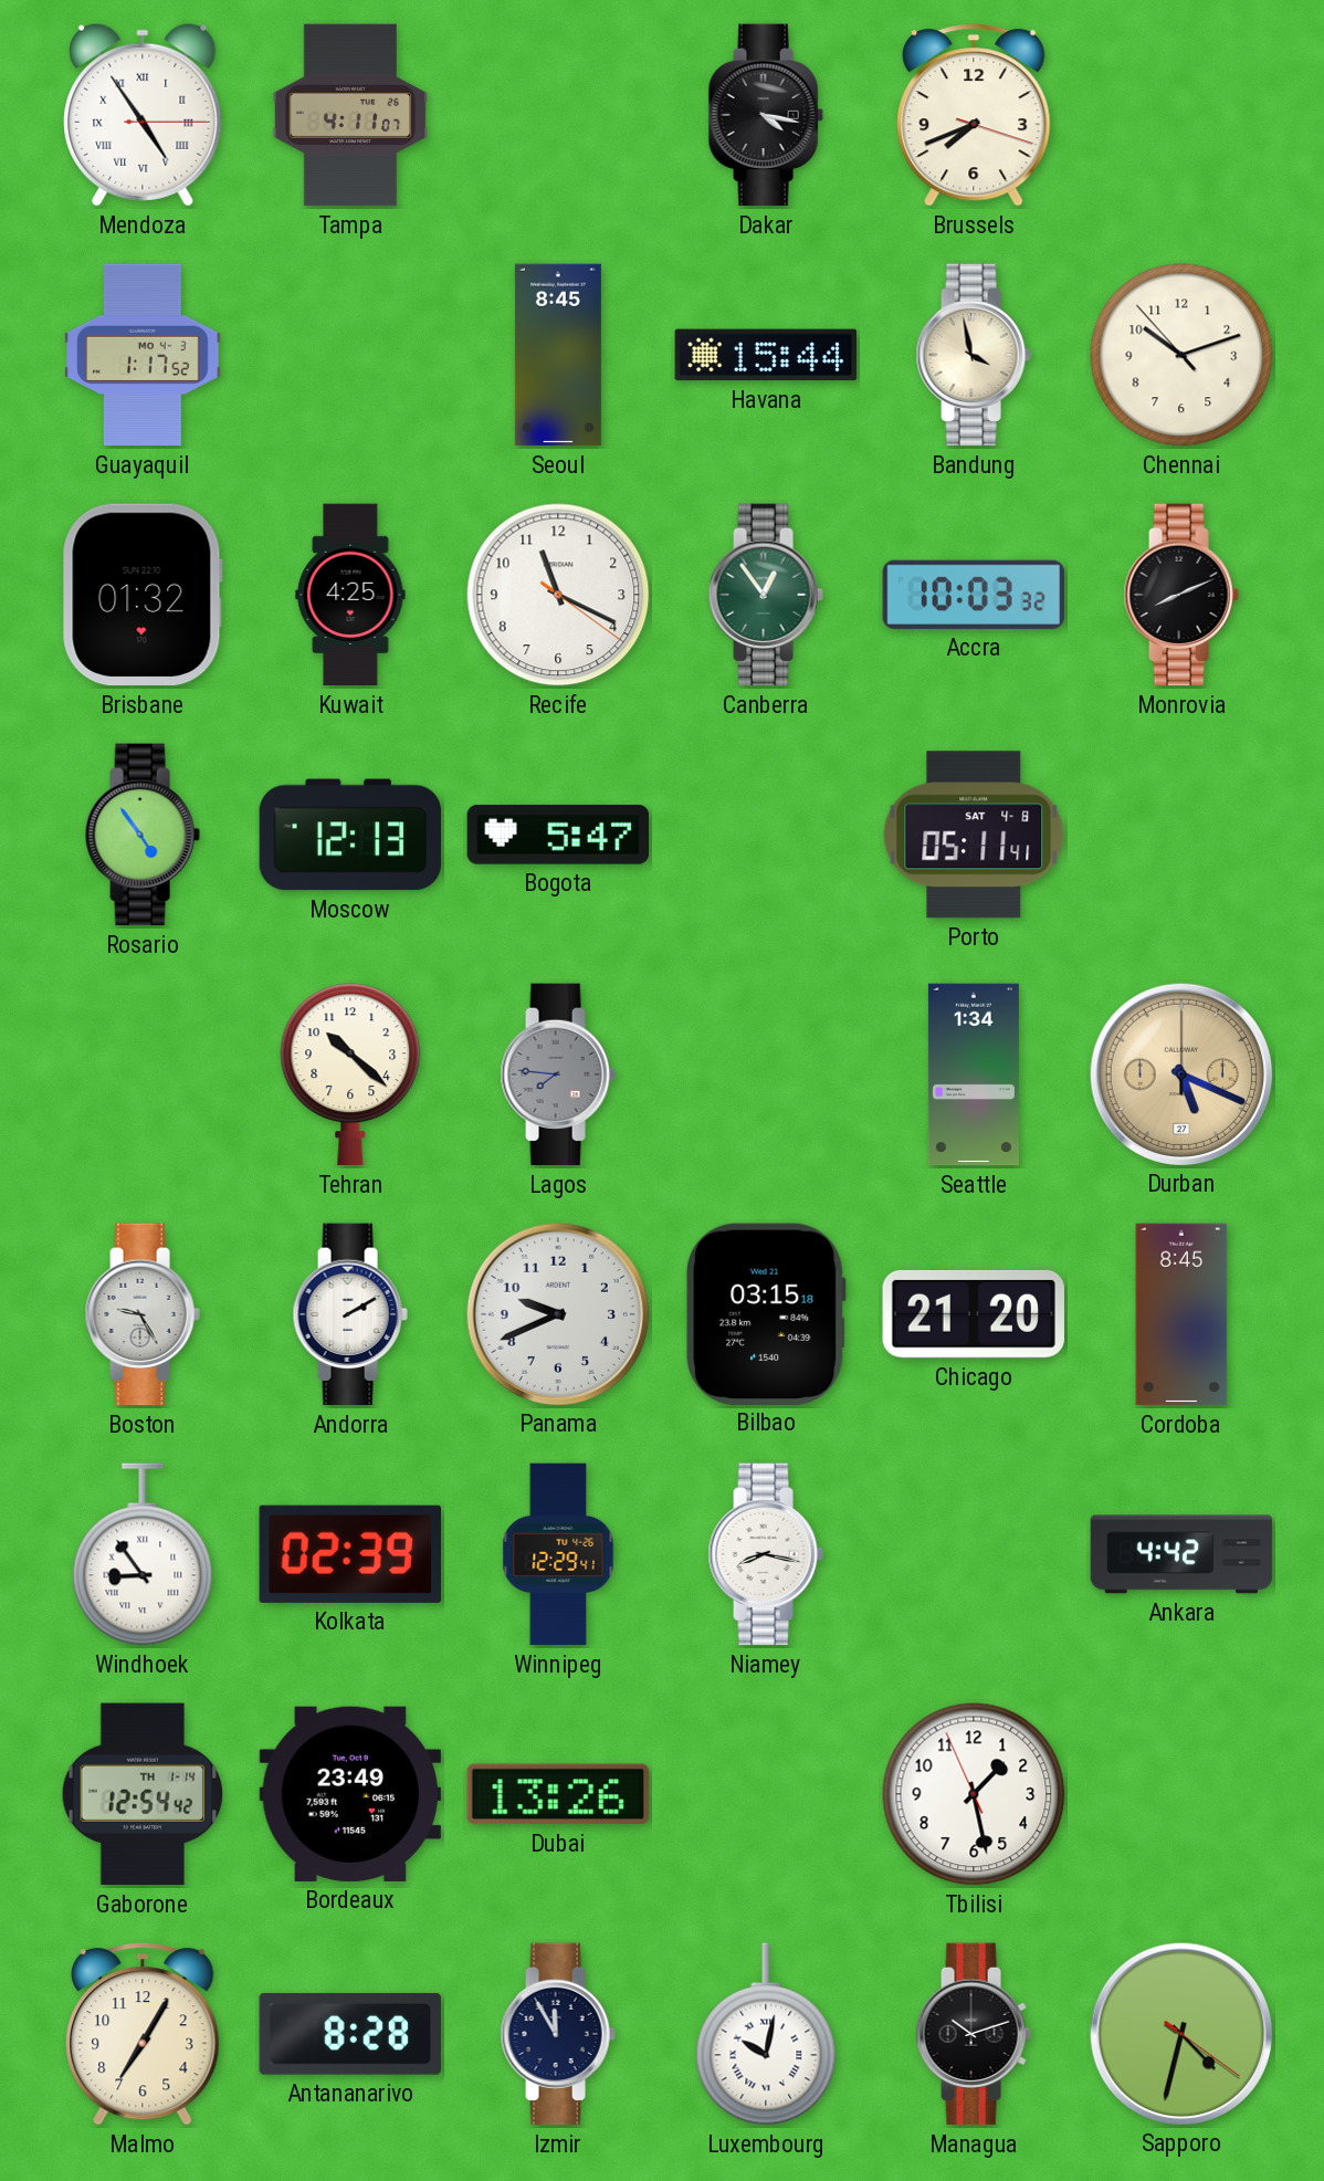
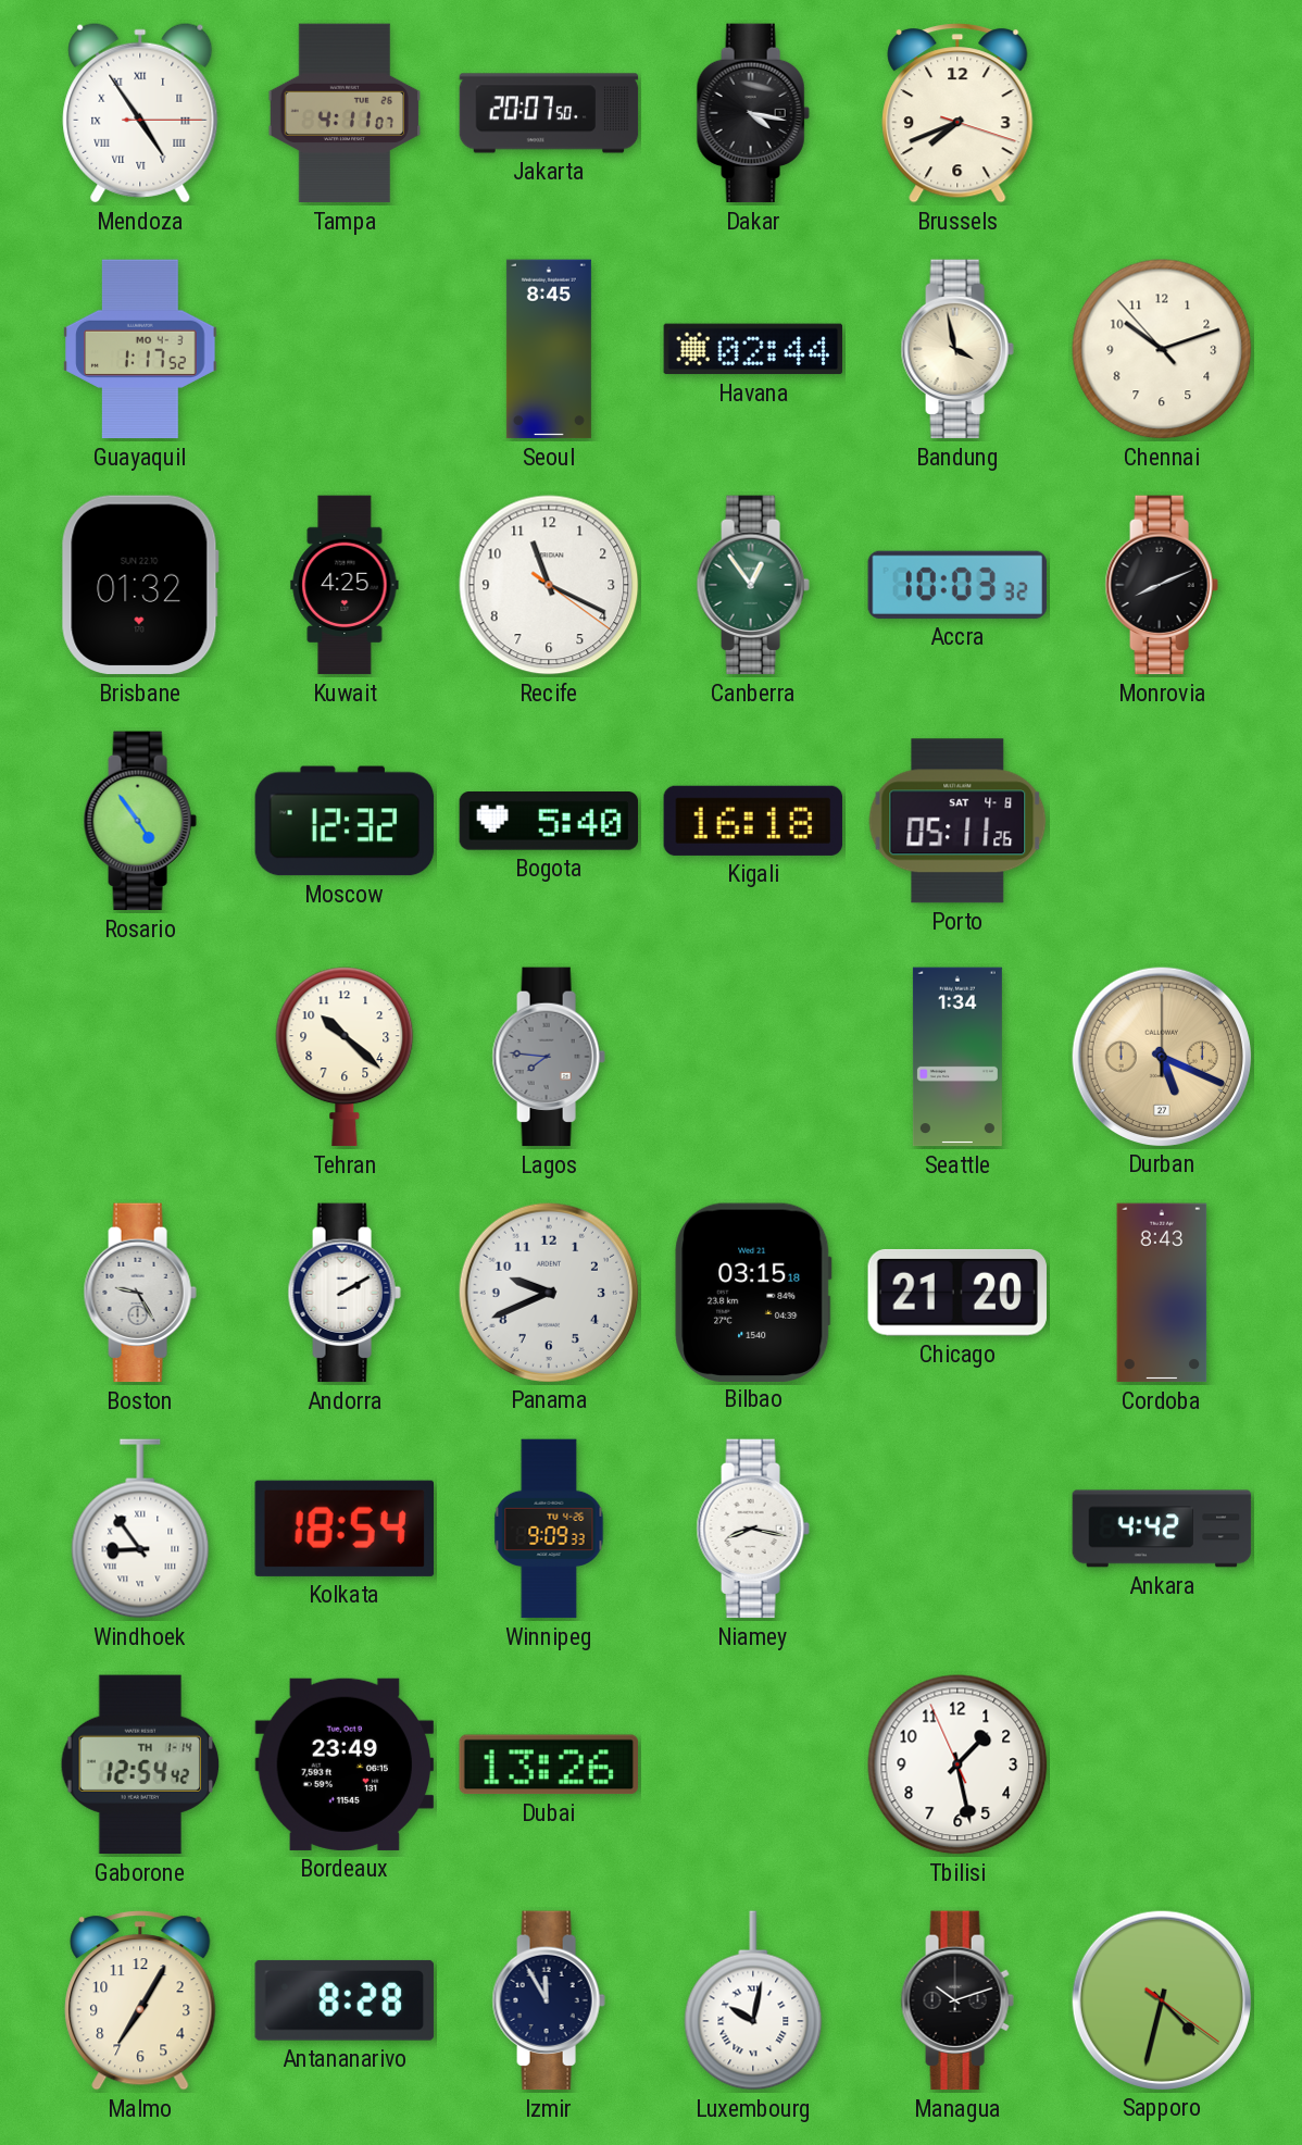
Jakarta: none -> 20:07 (549, 113)
Havana: 15:44 -> 02:44 (753, 349)
Moscow: 12:13 -> 12:32 (345, 821)
Bogota: 5:47 -> 5:40 (549, 821)
Kigali: none -> 16:18 (753, 821)
Porto: 05:11:41 -> 05:11:26 (957, 821)
Cordoba: 8:45 -> 8:43 (1162, 1293)
Kolkata: 02:39 -> 18:54 (343, 1529)
Winnipeg: 12:29 -> 9:09 (549, 1529)
